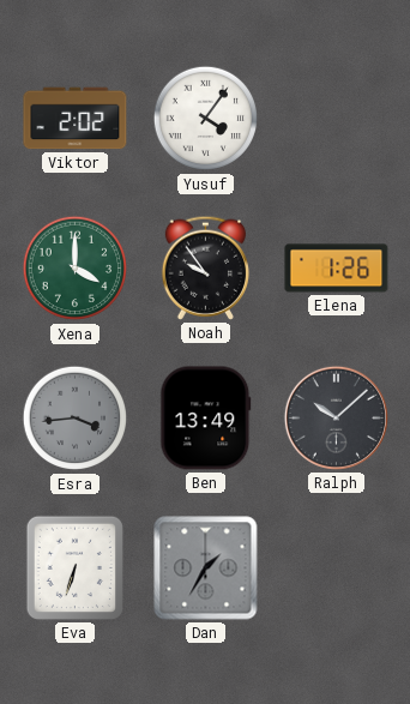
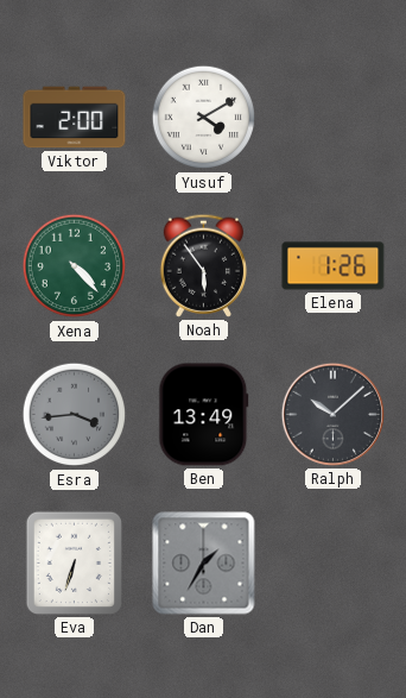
Viktor: 2:02 -> 2:00 (75, 118)
Yusuf: 4:06 -> 4:10 (204, 118)
Xena: 4:00 -> 4:23 (75, 266)
Noah: 9:54 -> 5:54 (204, 265)
